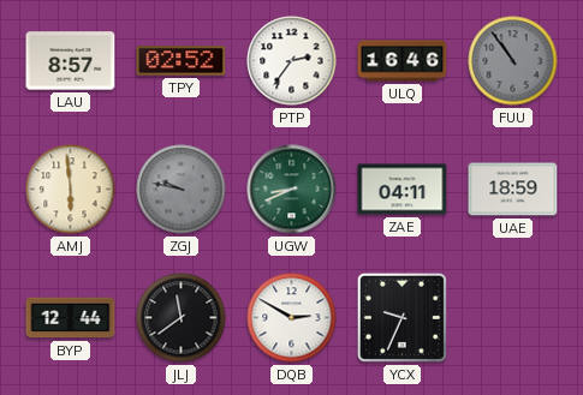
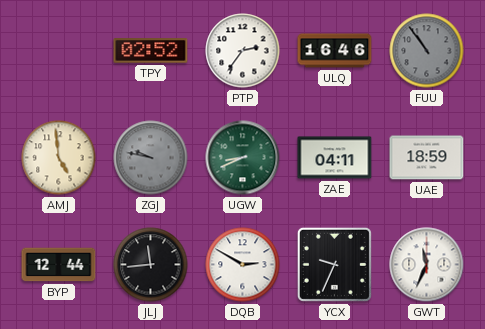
LAU: 8:57 -> none (71, 61)
AMJ: 5:59 -> 4:59 (59, 158)
JLJ: 11:39 -> 11:44 (151, 265)
GWT: none -> 11:34 (427, 265)
